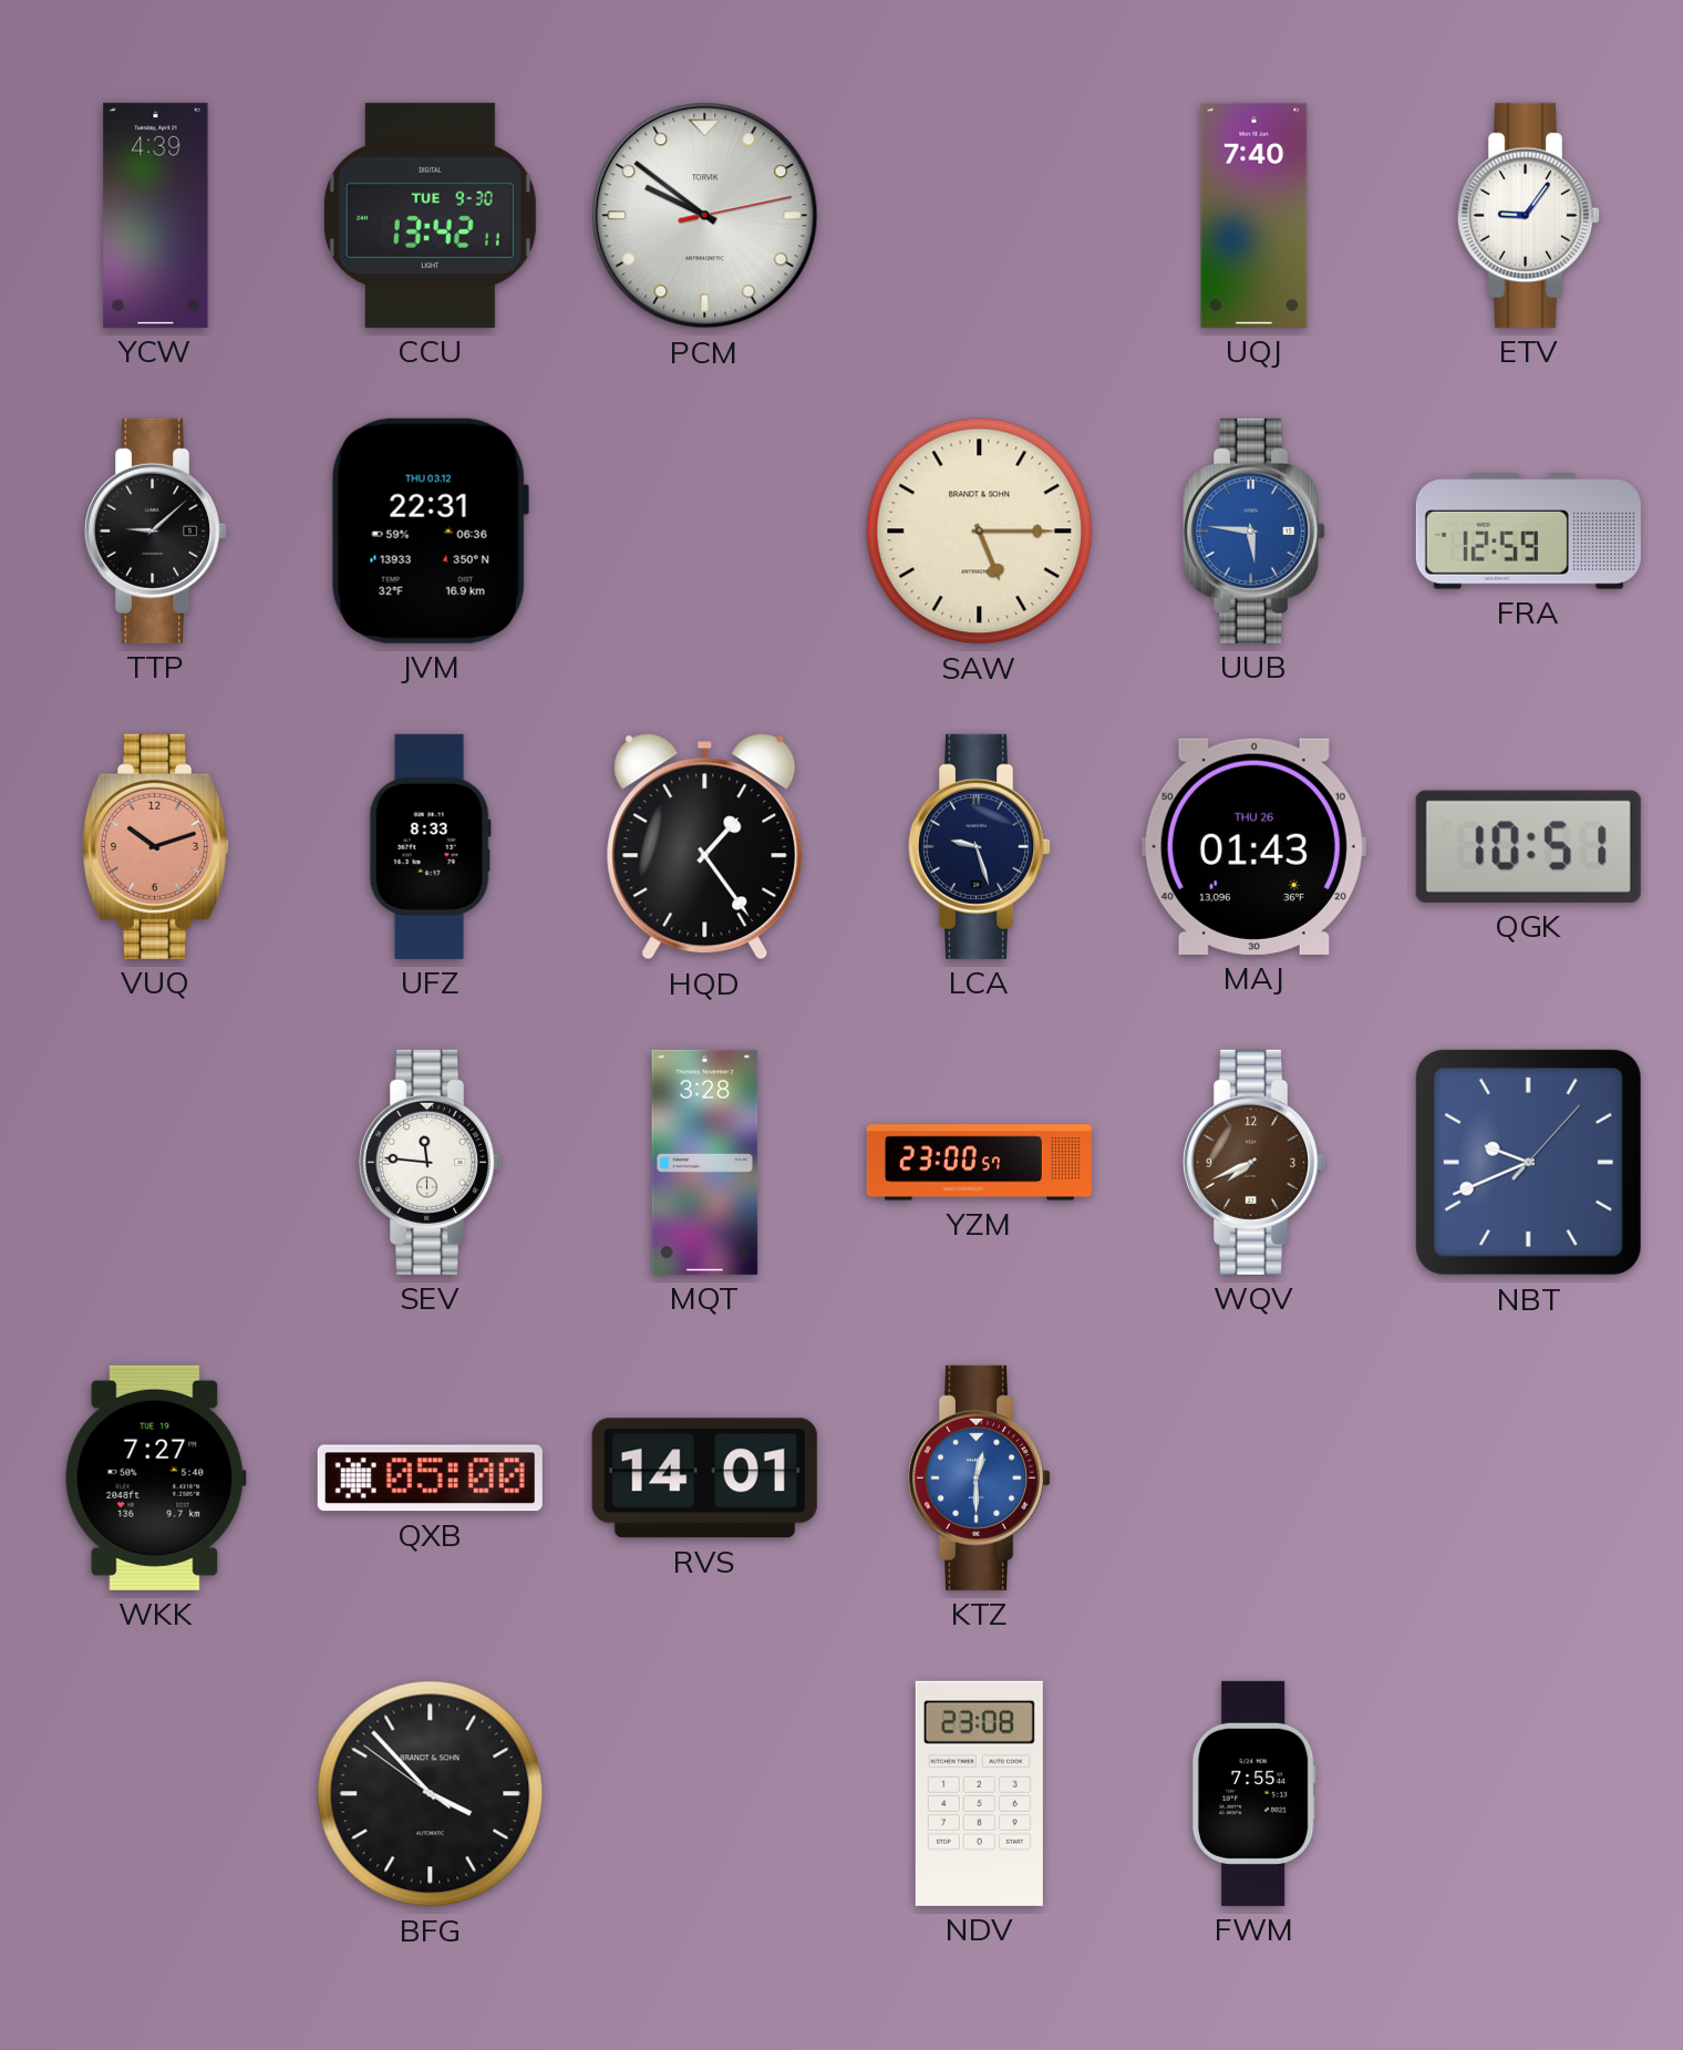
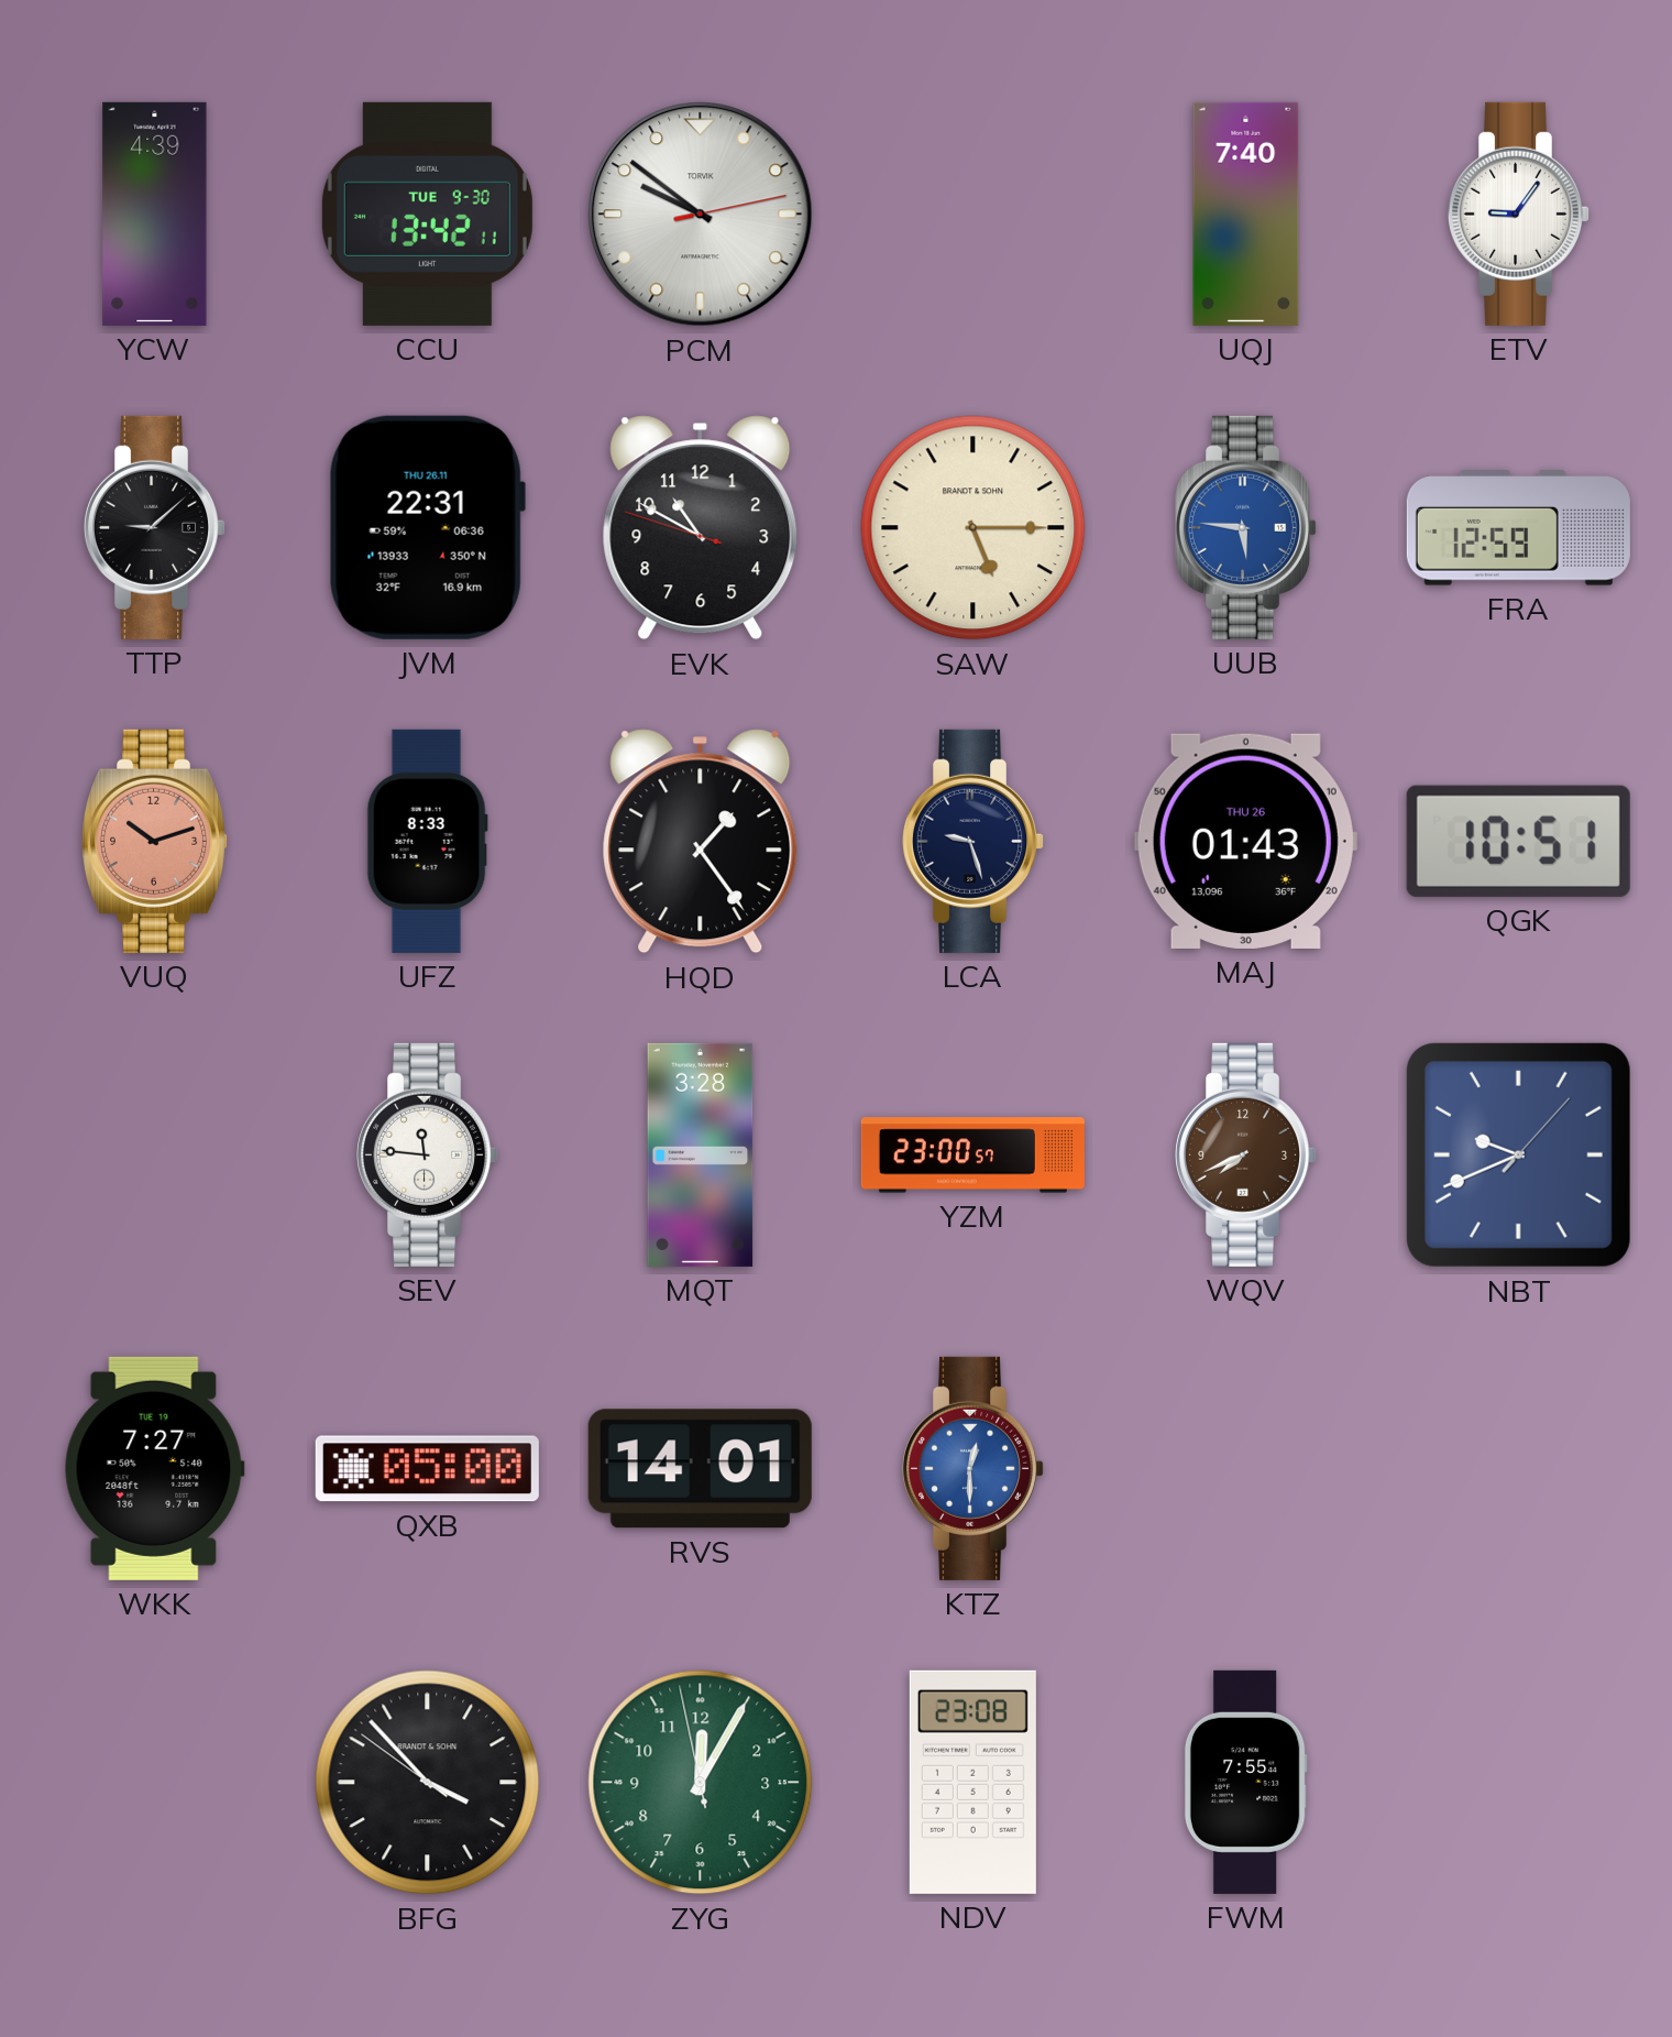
JVM date: THU 03.12 -> THU 26.11 (427, 527)
EVK: none -> 10:49 (701, 528)
ZYG: none -> 12:04 (701, 1783)
